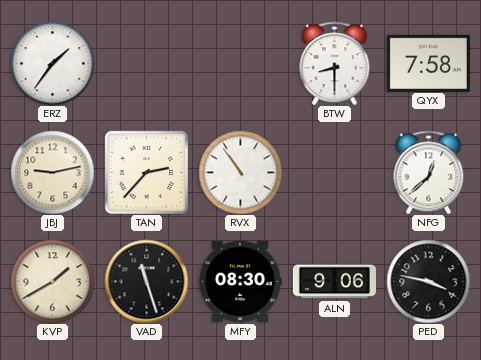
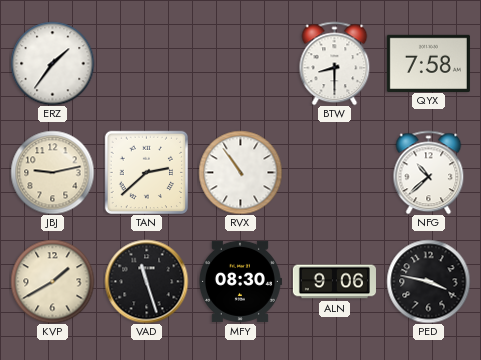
TAN: 2:37 -> 2:38 (146, 172)
NFG: 12:38 -> 10:38 (429, 172)
